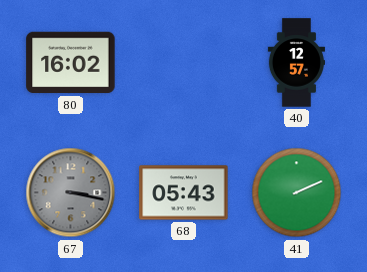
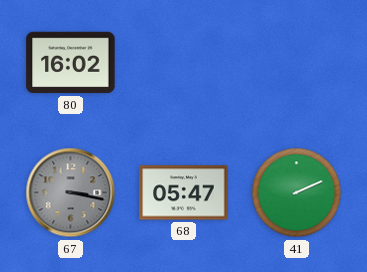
40: 12:57 -> none (296, 63)
68: 05:43 -> 05:47 (184, 193)
